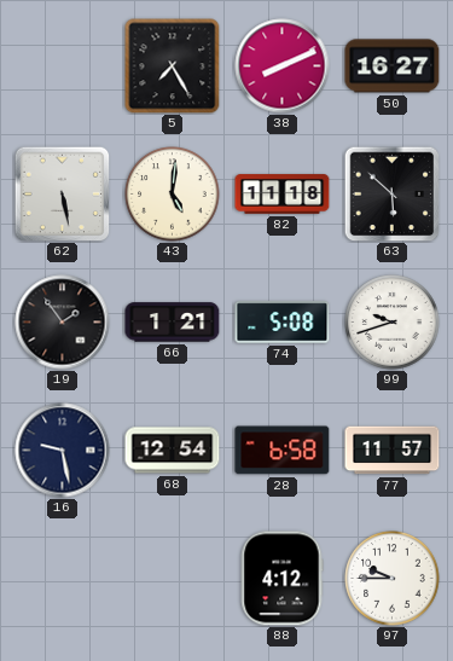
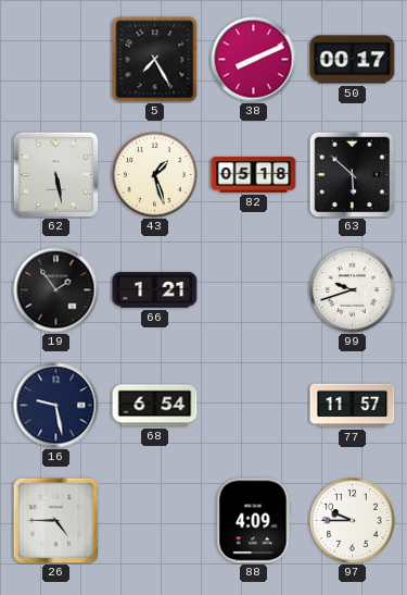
50: 16:27 -> 00:17 (353, 60)
43: 5:01 -> 1:27 (155, 175)
82: 11:18 -> 05:18 (254, 175)
74: 5:08 -> none (283, 323)
68: 12:54 -> 6:54 (155, 406)
28: 6:58 -> none (283, 451)
26: none -> 4:45 (55, 520)
88: 4:12 -> 4:09 (253, 521)
